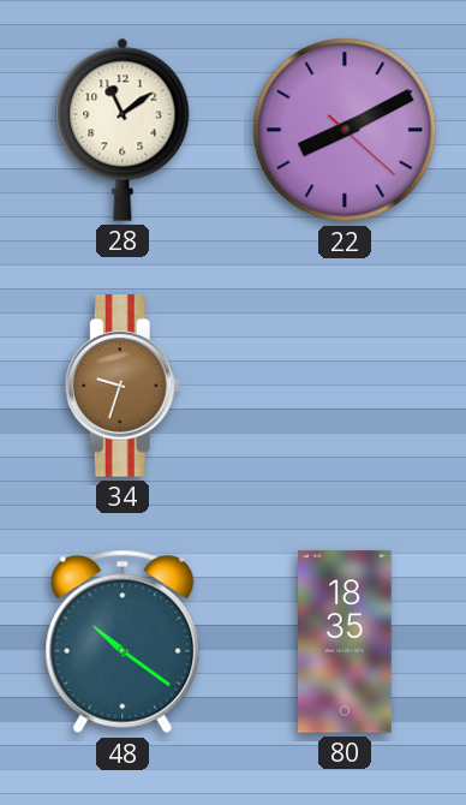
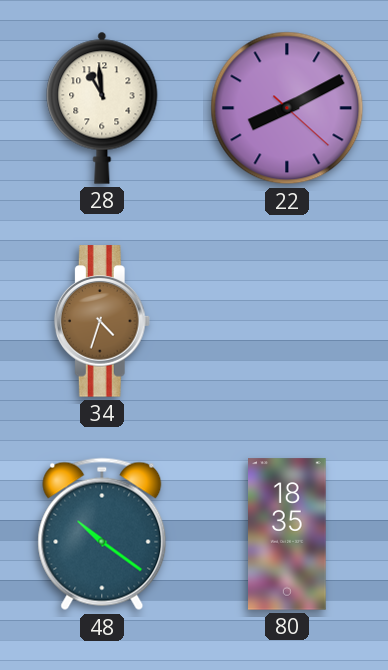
28: 11:09 -> 10:59 (102, 108)
34: 9:33 -> 4:33 (102, 321)
